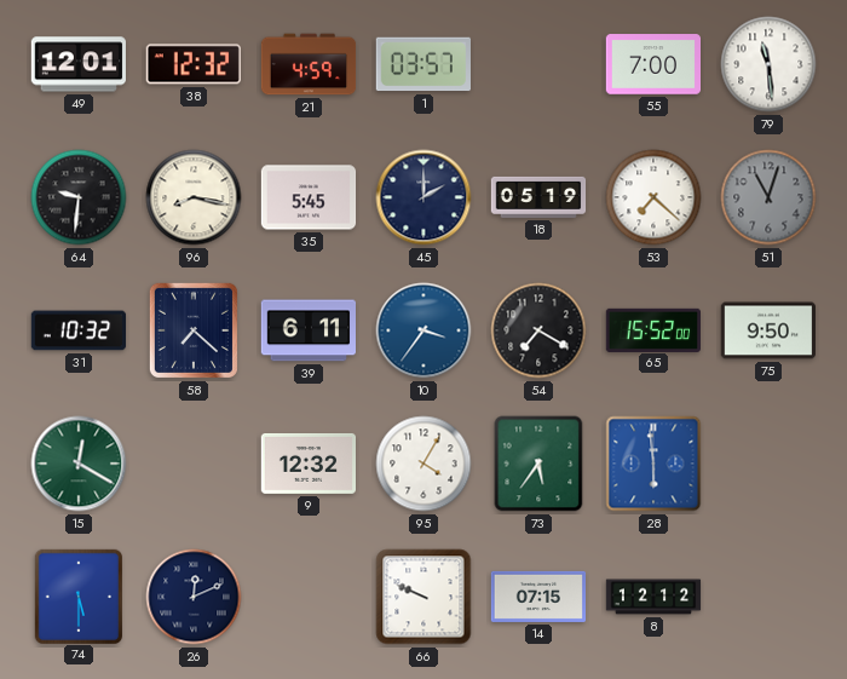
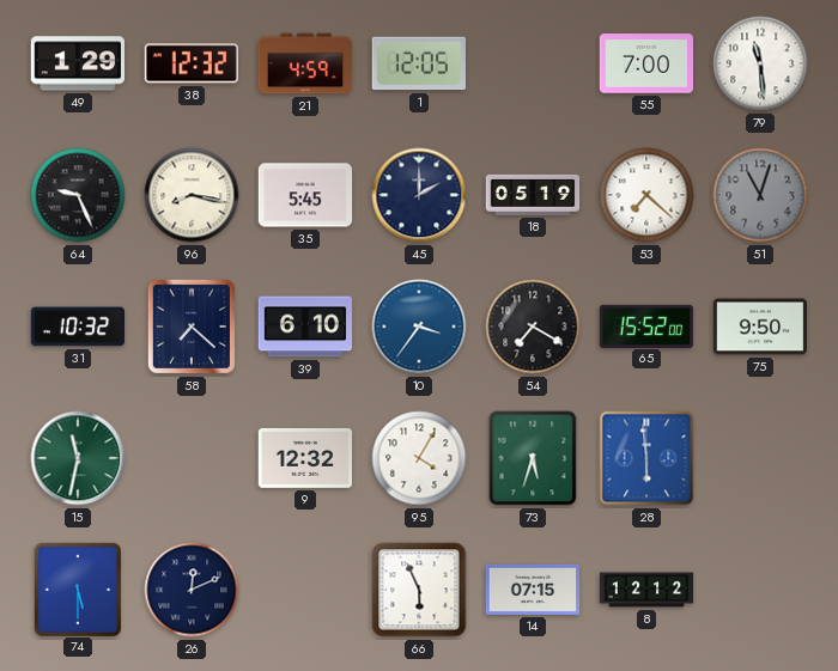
49: 12:01 -> 1:29 (77, 63)
1: 03:57 -> 12:05 (419, 63)
64: 9:31 -> 9:26 (78, 195)
39: 6:11 -> 6:10 (304, 327)
15: 12:20 -> 11:32 (78, 458)
73: 5:36 -> 5:33 (533, 458)
66: 9:49 -> 5:56 (419, 590)
